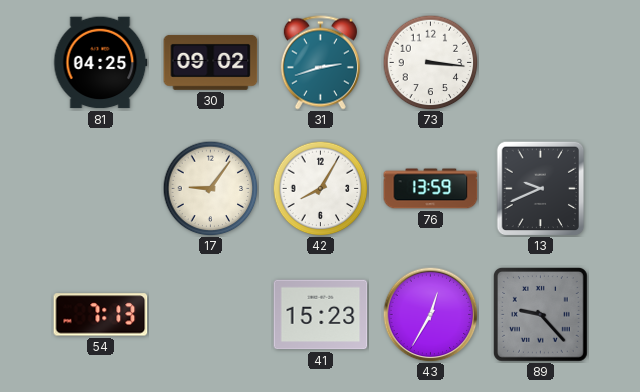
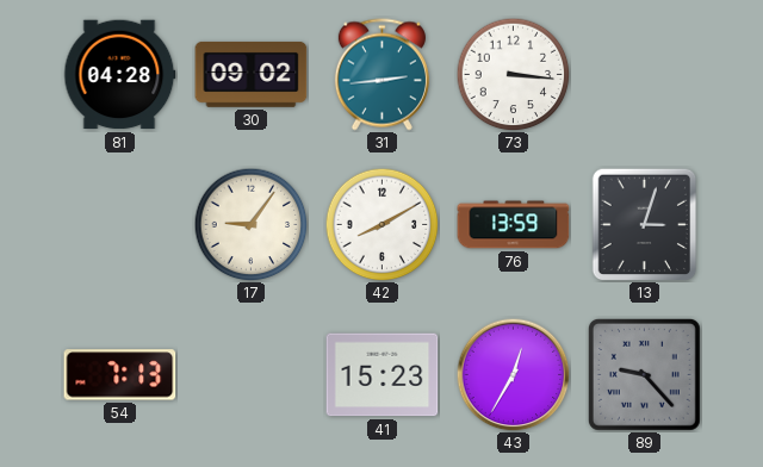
81: 04:25 -> 04:28 (120, 75)
31: 2:42 -> 2:44 (381, 75)
42: 8:05 -> 8:10 (381, 224)
13: 9:41 -> 3:03 (645, 224)
